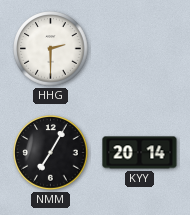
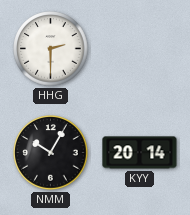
NMM: 7:05 -> 10:05 (51, 153)
